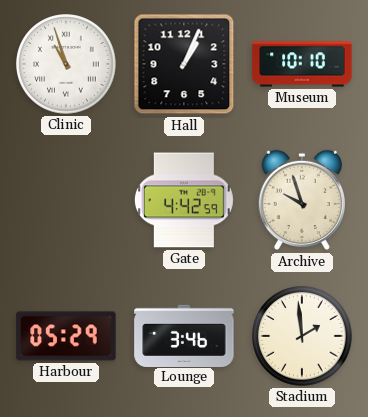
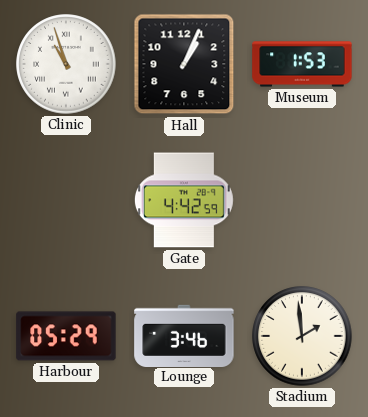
Museum: 10:10 -> 1:53 (302, 64)
Archive: 9:57 -> none (302, 200)
